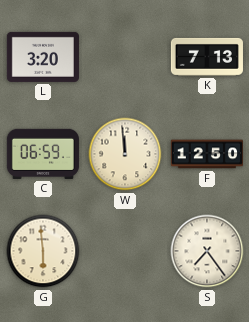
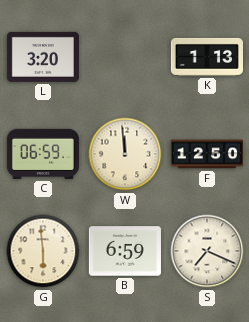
K: 7:13 -> 1:13 (207, 57)
B: none -> 6:59 (125, 251)
S: 7:24 -> 7:19 (207, 251)
